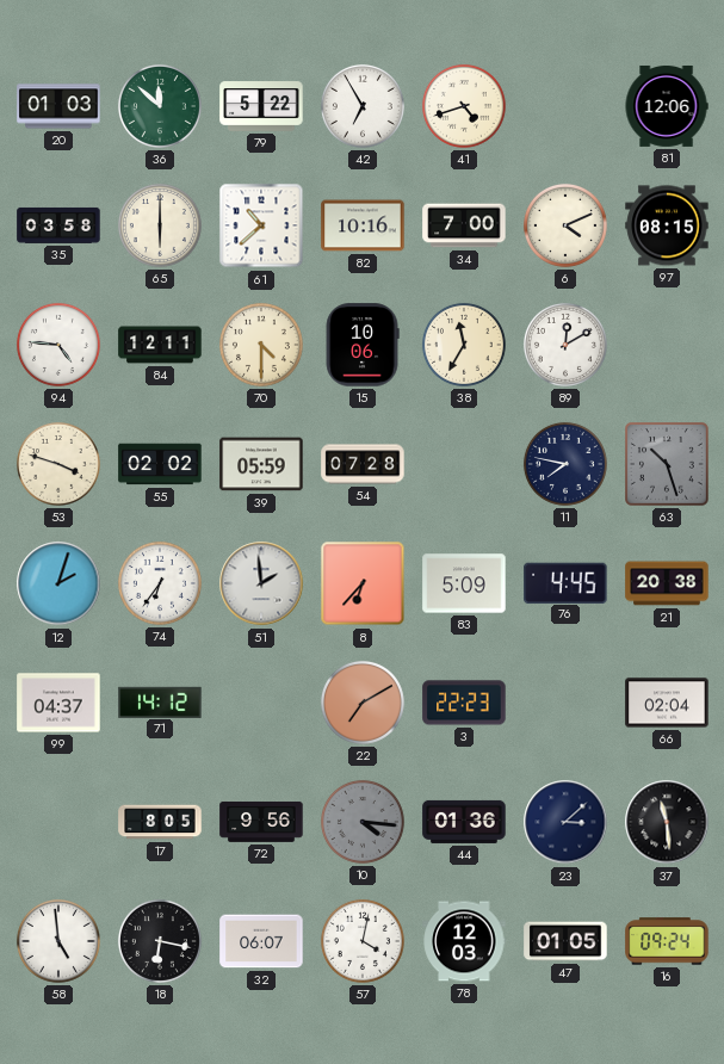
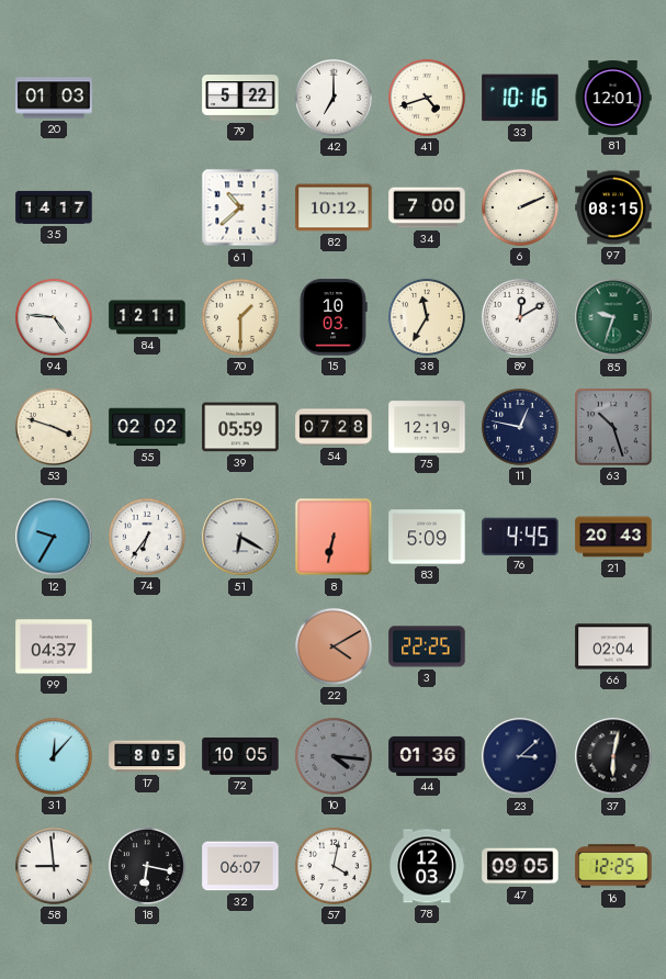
36: 11:52 -> none (160, 106)
42: 6:55 -> 7:00 (334, 98)
33: none -> 10:16 (520, 98)
81: 12:06 -> 12:01 (613, 98)
35: 03:58 -> 14:17 (54, 207)
65: 6:00 -> none (160, 225)
82: 10:16 -> 10:12 (334, 207)
6: 4:11 -> 2:11 (520, 207)
70: 4:30 -> 1:30 (240, 317)
15: 10:06 -> 10:03 (334, 317)
85: none -> 9:33 (613, 317)
75: none -> 12:19 (427, 427)
11: 7:47 -> 12:47 (520, 427)
12: 2:03 -> 9:35 (54, 537)
51: 1:59 -> 6:20 (240, 537)
8: 6:37 -> 6:32 (334, 537)
21: 20:38 -> 20:43 (613, 537)
71: 14:12 -> none (160, 701)
22: 7:10 -> 4:10 (334, 646)
3: 22:23 -> 22:25 (427, 646)
31: none -> 12:07 (54, 756)
72: 9:56 -> 10:05 (240, 756)
37: 11:29 -> 6:02 (613, 756)
58: 4:59 -> 8:59 (54, 866)
47: 01:05 -> 09:05 (520, 866)
16: 09:24 -> 12:25 (613, 866)
